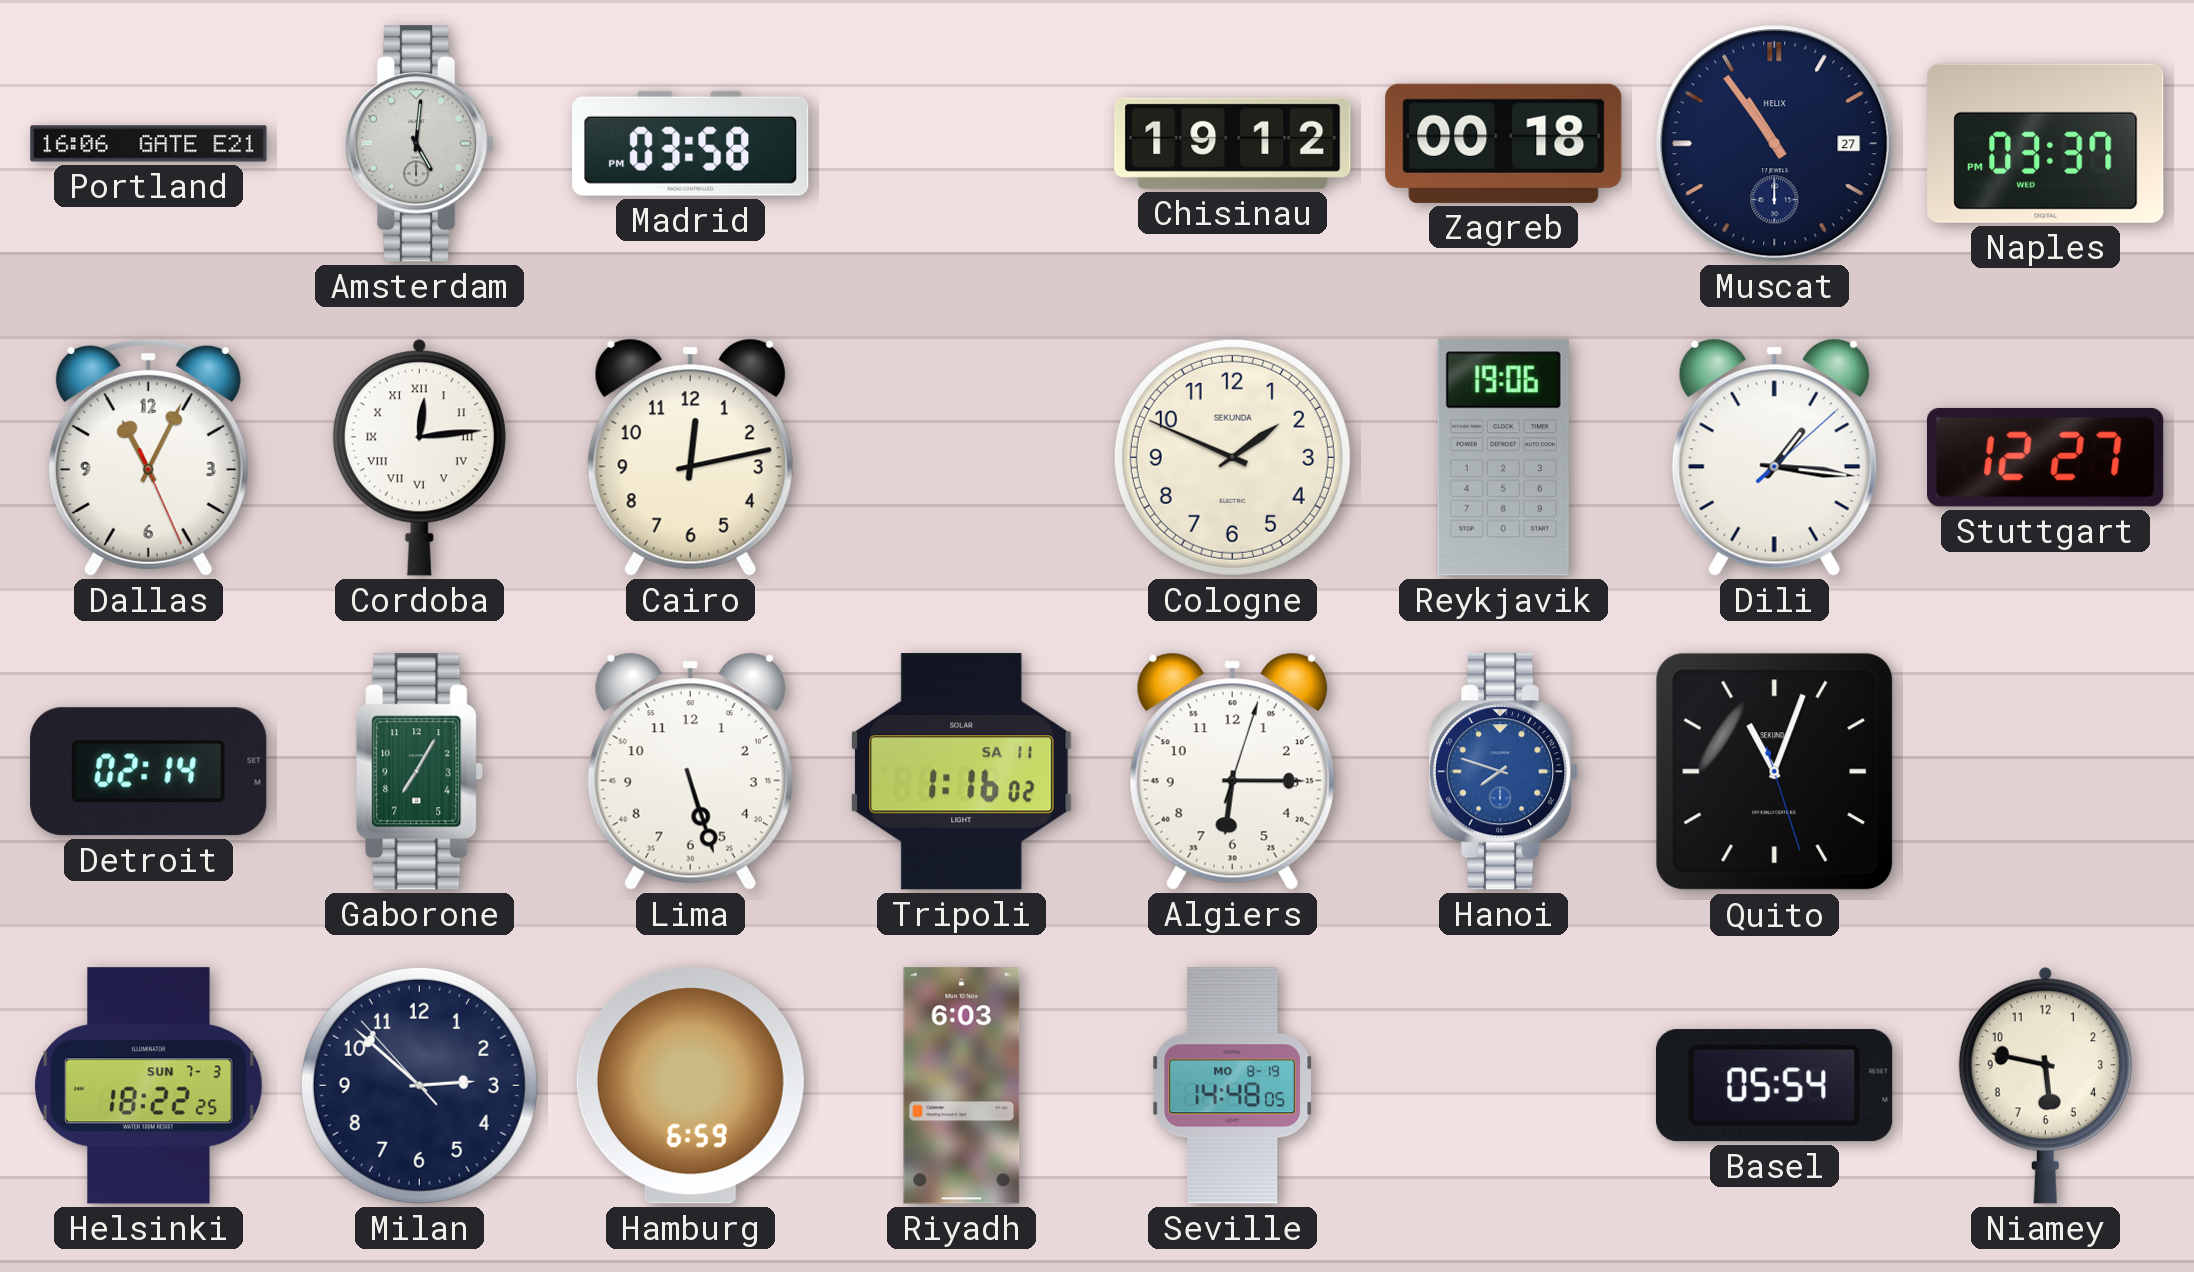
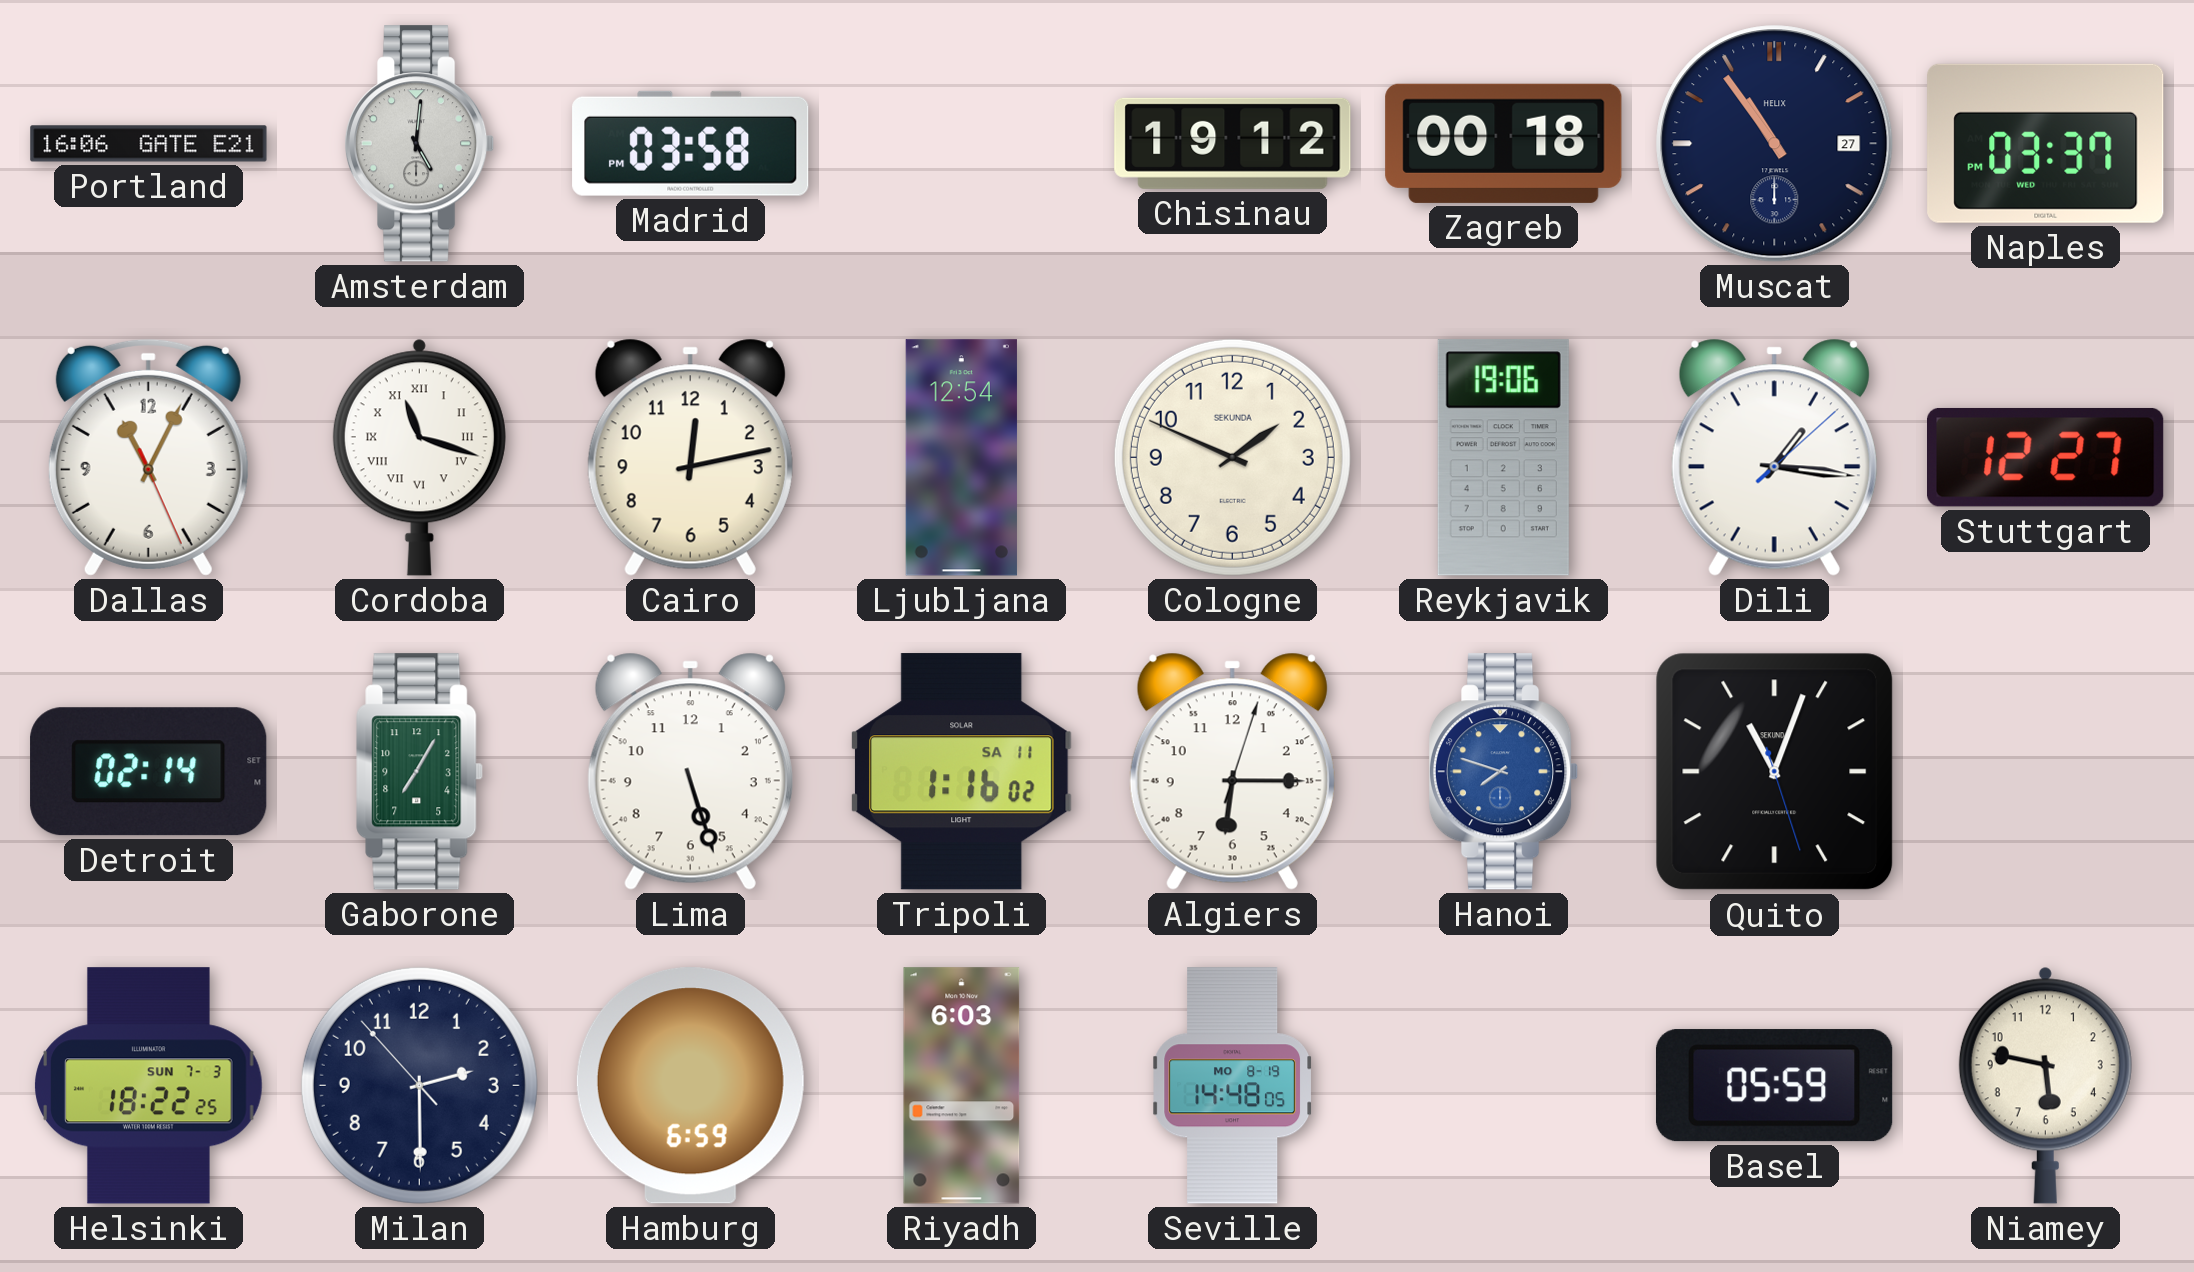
Cordoba: 12:14 -> 11:18 (419, 457)
Ljubljana: none -> 12:54 (961, 458)
Milan: 2:51 -> 2:29 (419, 1085)
Basel: 05:54 -> 05:59 (1774, 1086)
